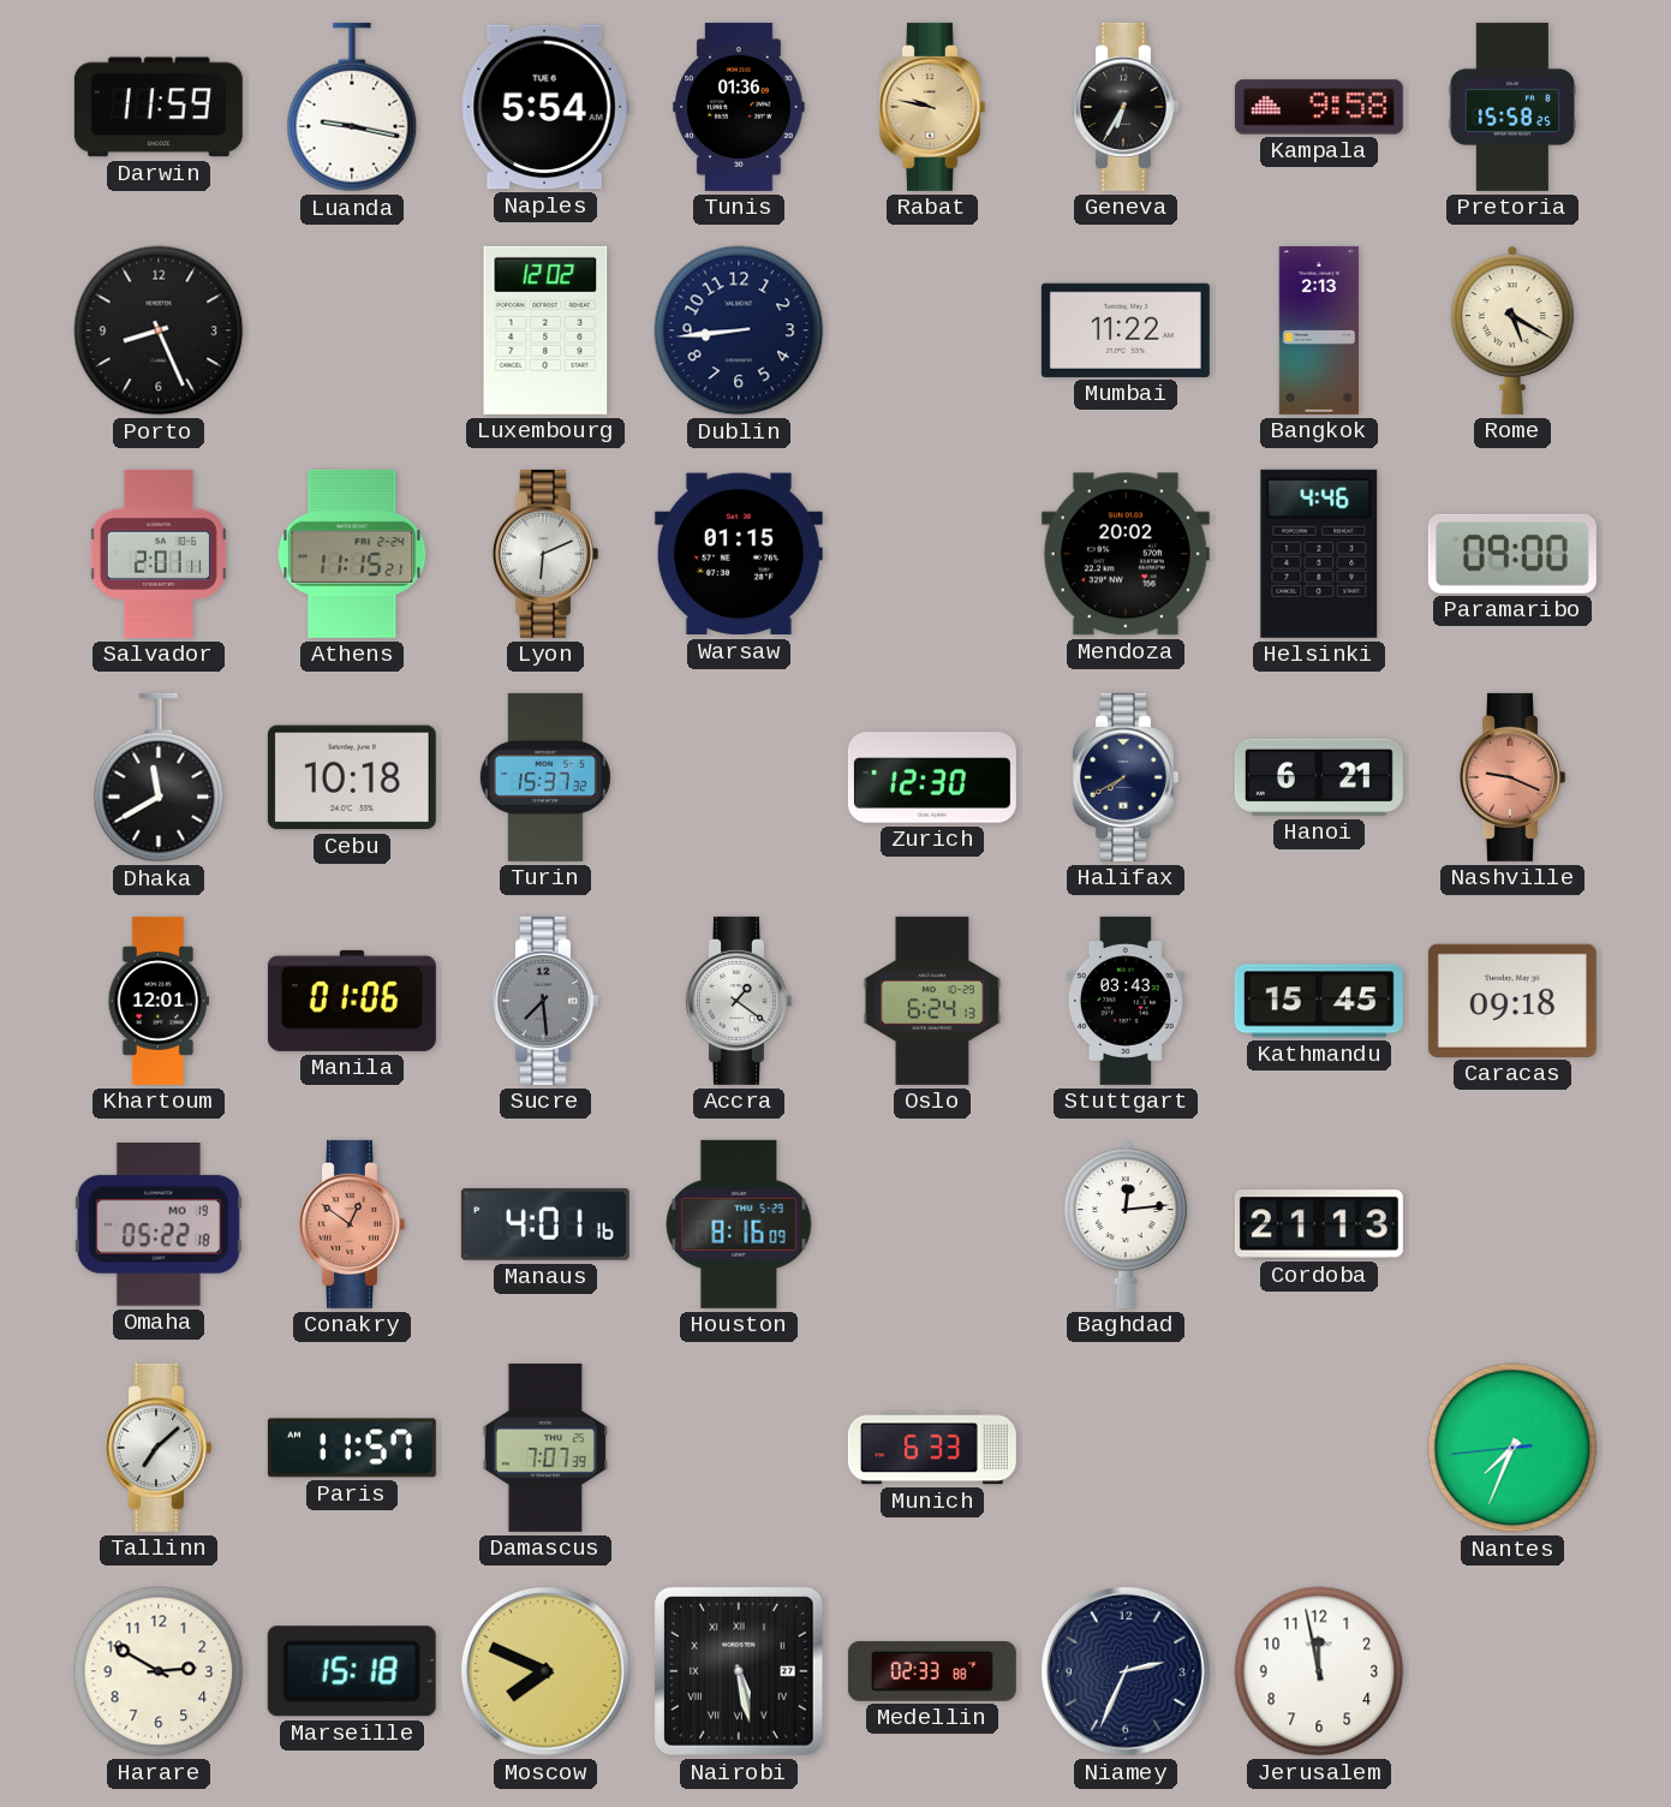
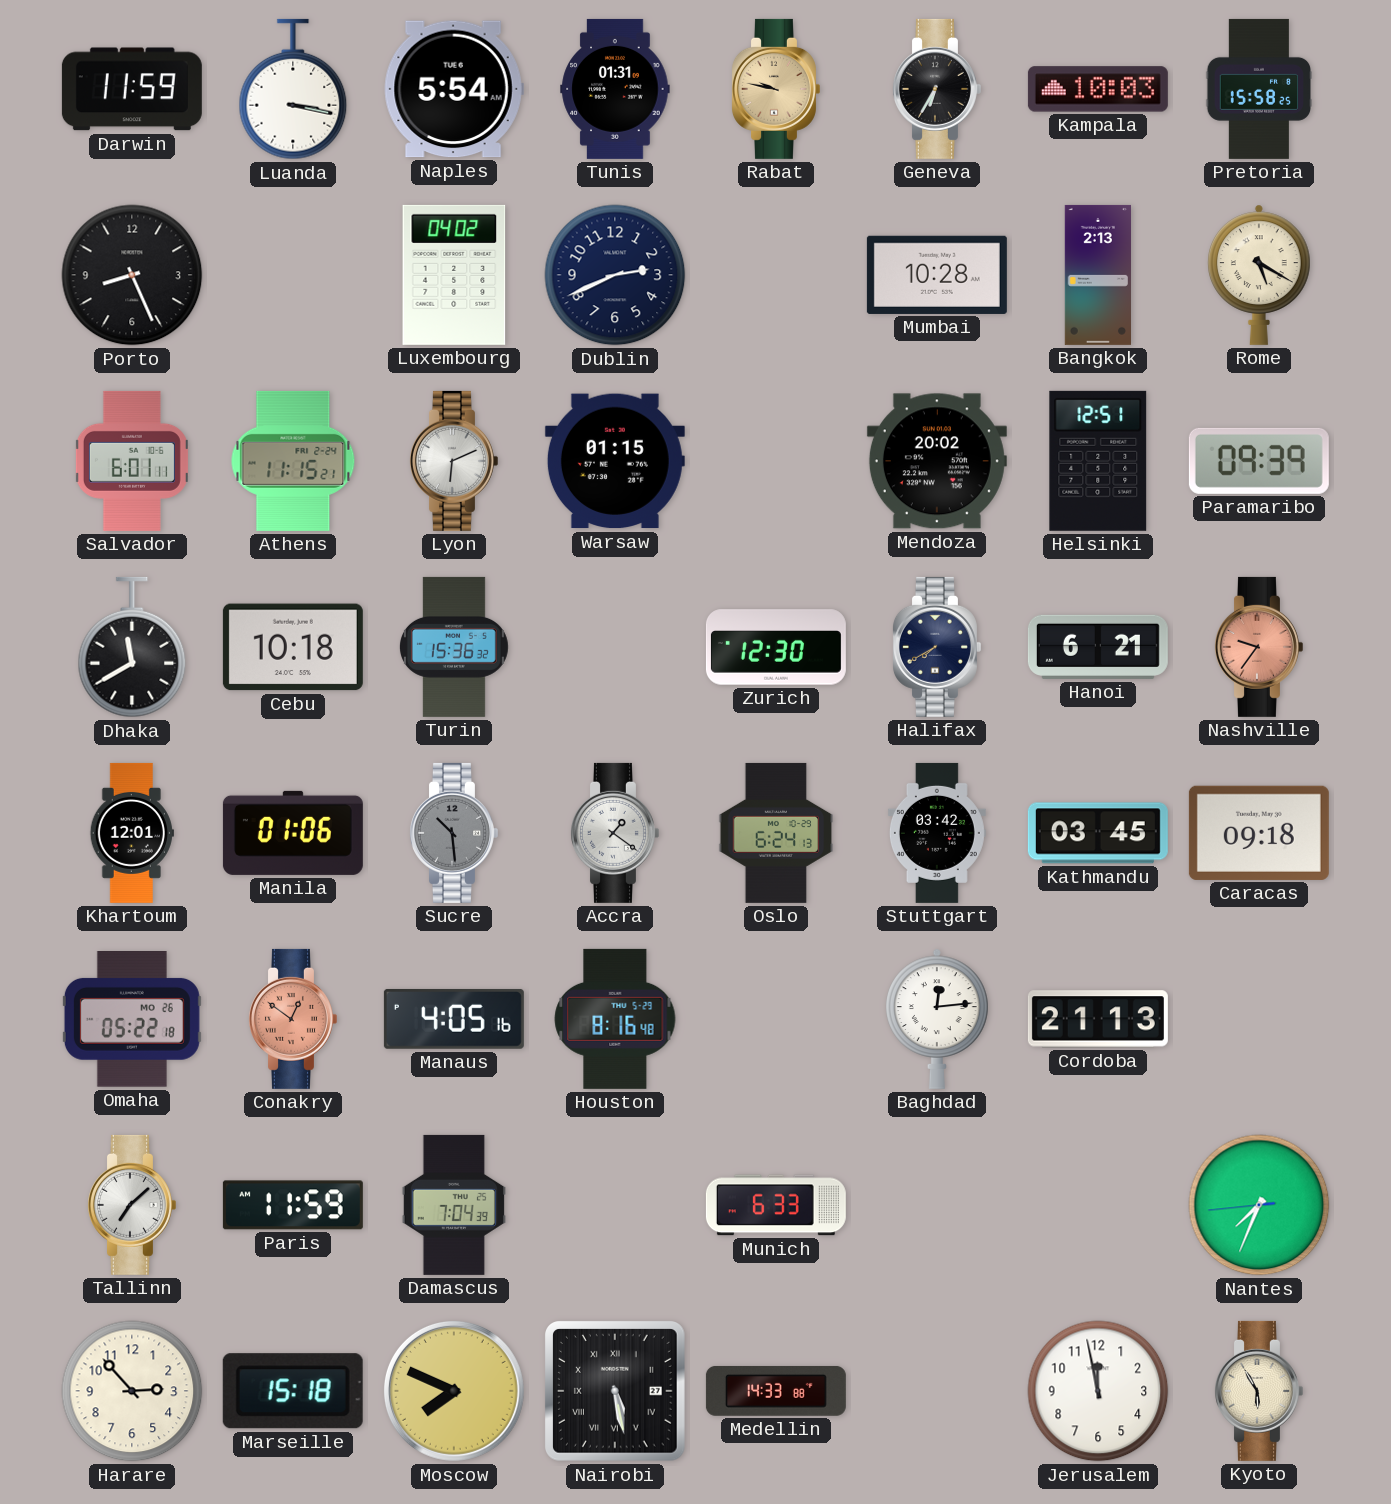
Luanda: 9:17 -> 3:17 (293, 89)
Tunis: 01:36 -> 01:31 (615, 89)
Kampala: 9:58 -> 10:03 (1098, 89)
Luxembourg: 12:02 -> 04:02 (454, 275)
Dublin: 8:44 -> 2:41 (615, 275)
Mumbai: 11:22 -> 10:28 (937, 275)
Salvador: 2:01 -> 6:01 (132, 461)
Helsinki: 4:46 -> 12:51 (1098, 461)
Paramaribo: 09:00 -> 09:39 (1259, 461)
Turin: 15:37 -> 15:36 (454, 647)
Nashville: 9:19 -> 9:36 (1258, 647)
Sucre: 7:29 -> 10:29 (453, 833)
Stuttgart: 03:43 -> 03:42 (937, 833)
Kathmandu: 15:45 -> 03:45 (1098, 833)
Omaha date: MO 19 -> MO 26 (132, 1019)
Manaus: 4:01 -> 4:05 (454, 1019)
Houston: 8:16:09 -> 8:16:48 (615, 1019)
Paris: 11:57 -> 11:59 (293, 1205)
Damascus: 7:07 -> 7:04 (454, 1205)
Harare: 2:50 -> 2:53 (132, 1391)
Medellin: 02:33 -> 14:33 (776, 1391)
Niamey: 2:34 -> none (1126, 1671)
Kyoto: none -> 5:55 (1258, 1391)
